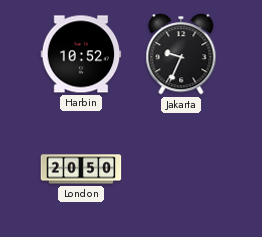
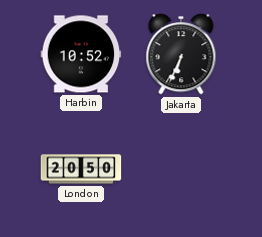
Jakarta: 9:34 -> 6:34 (181, 54)
